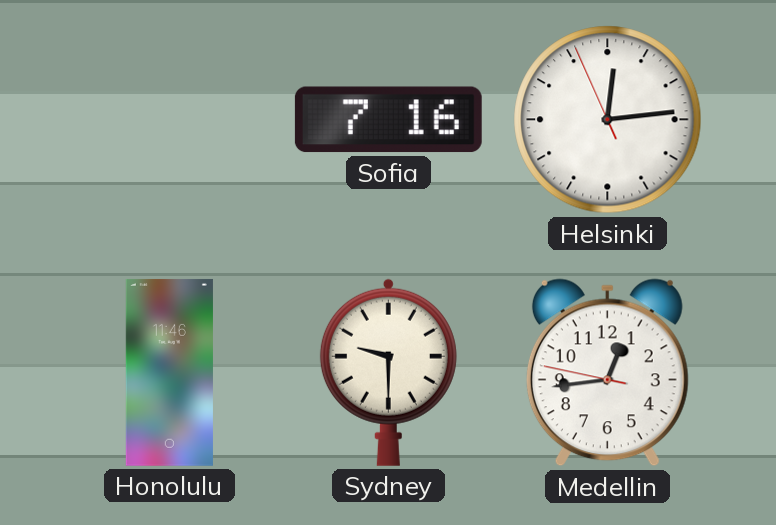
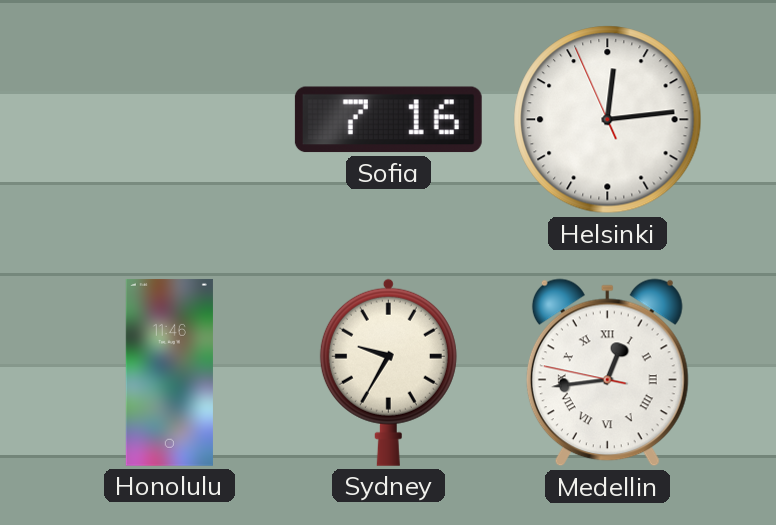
Sydney: 9:30 -> 9:35 (388, 372)
Medellin numerals: Arabic -> Roman (607, 373)
